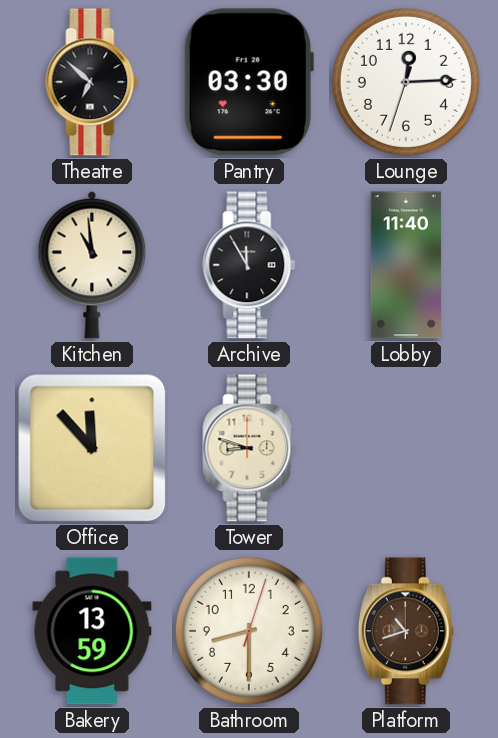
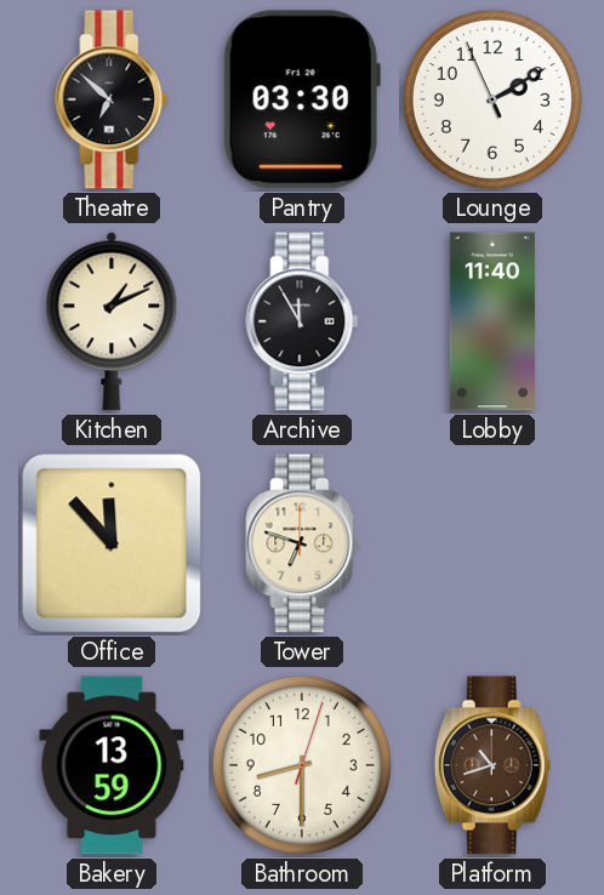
Lounge: 12:14 -> 2:09 (492, 99)
Kitchen: 10:59 -> 1:11 (112, 321)
Tower: 8:48 -> 6:48 (302, 543)
